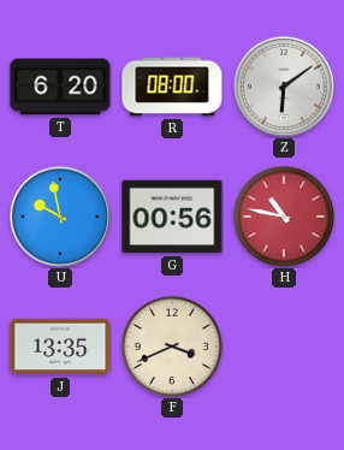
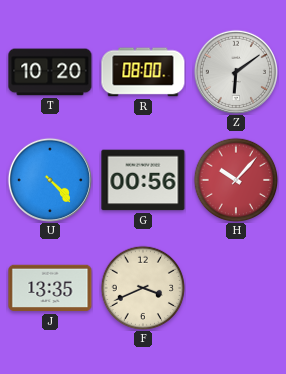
T: 6:20 -> 10:20 (50, 72)
U: 9:58 -> 4:23 (50, 180)
H: 10:47 -> 10:07 (236, 180)
